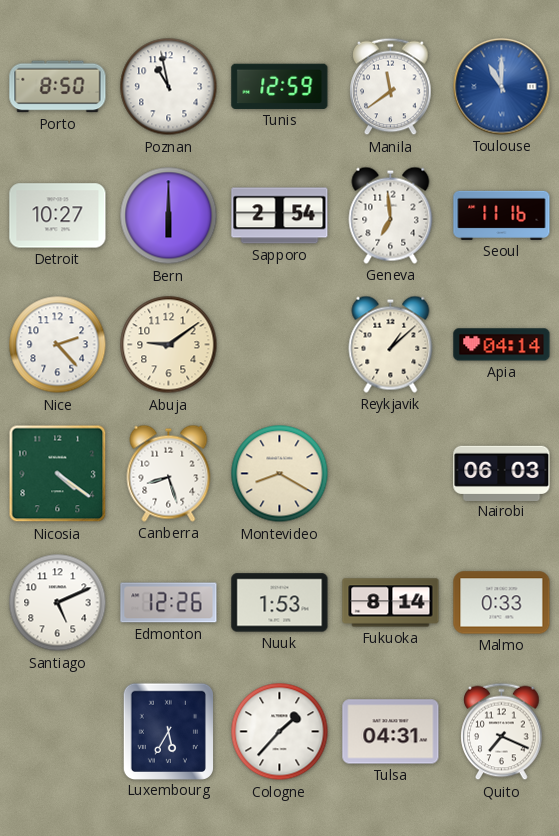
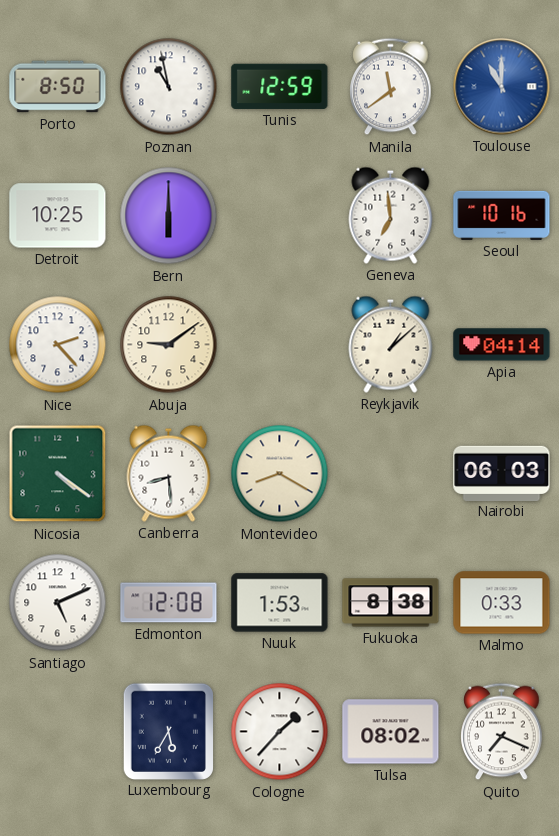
Detroit: 10:27 -> 10:25 (58, 216)
Sapporo: 2:54 -> none (280, 216)
Seoul: 11:16 -> 10:16 (502, 215)
Canberra: 8:27 -> 8:29 (169, 473)
Edmonton: 12:26 -> 12:08 (169, 603)
Fukuoka: 8:14 -> 8:38 (391, 603)
Tulsa: 04:31 -> 08:02 (391, 732)
